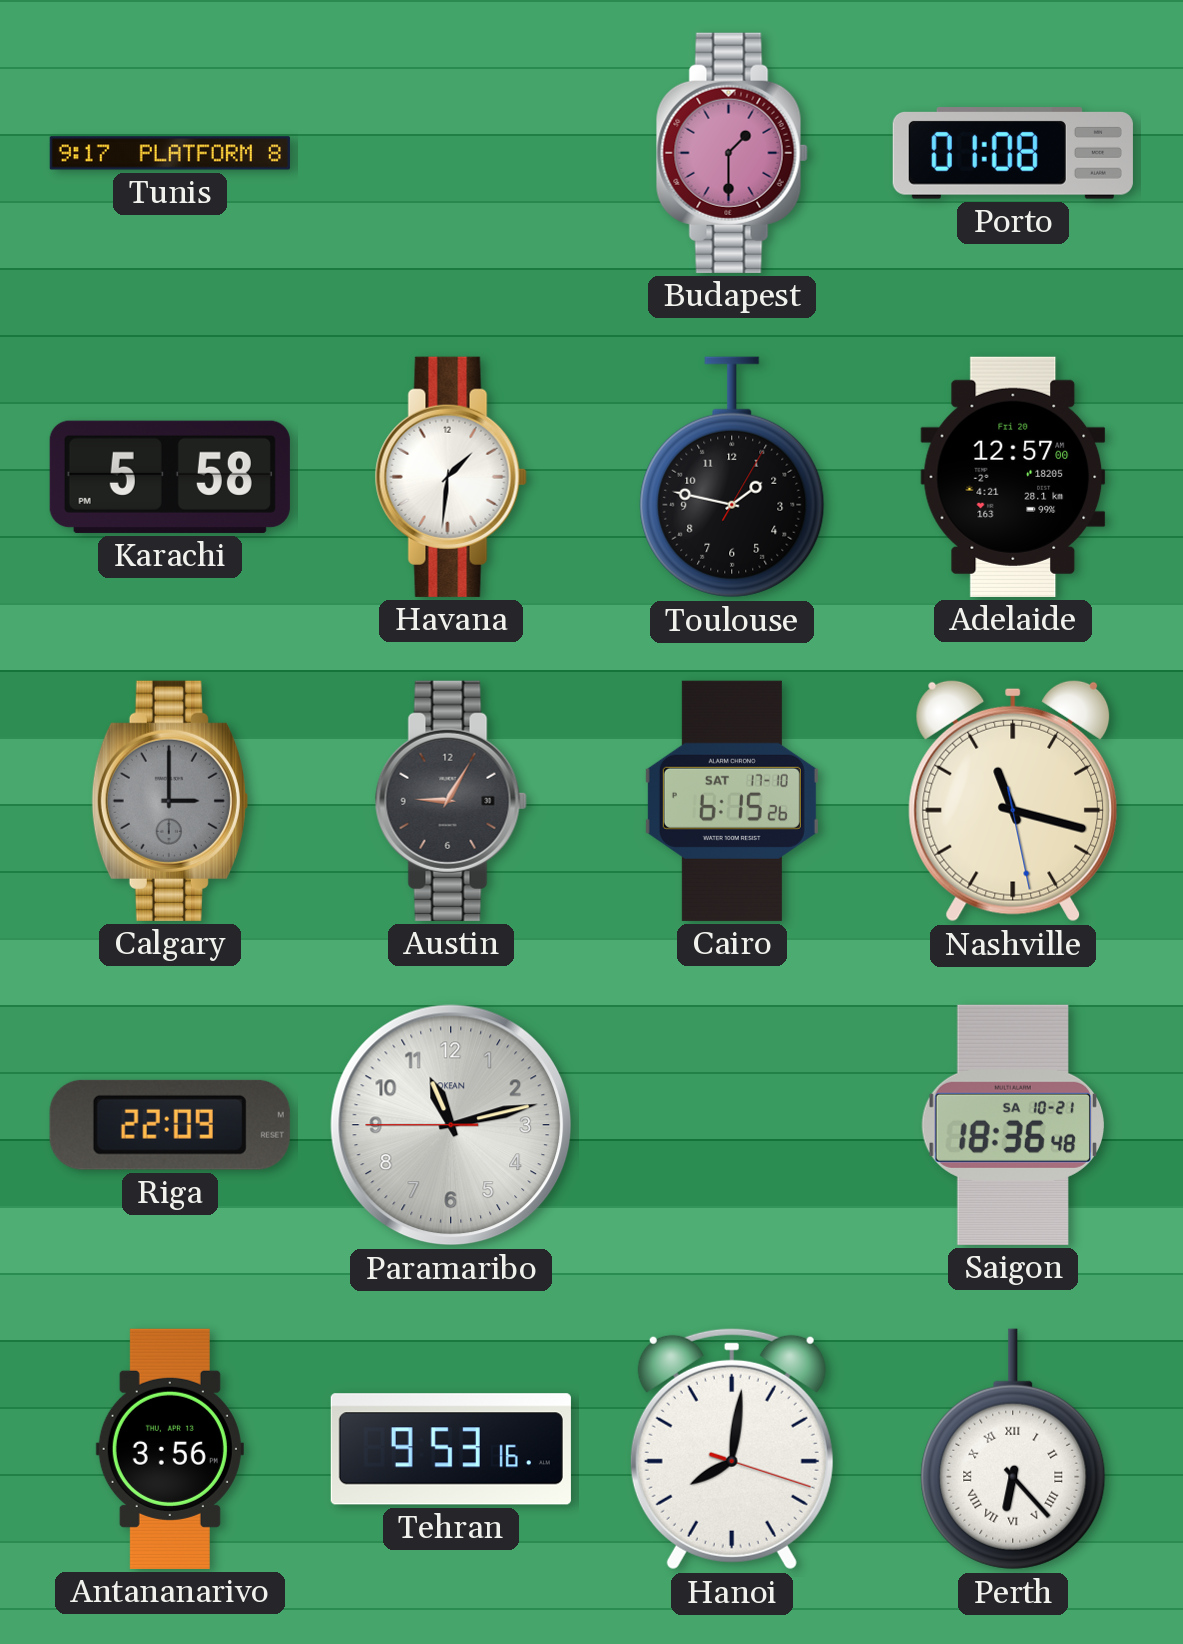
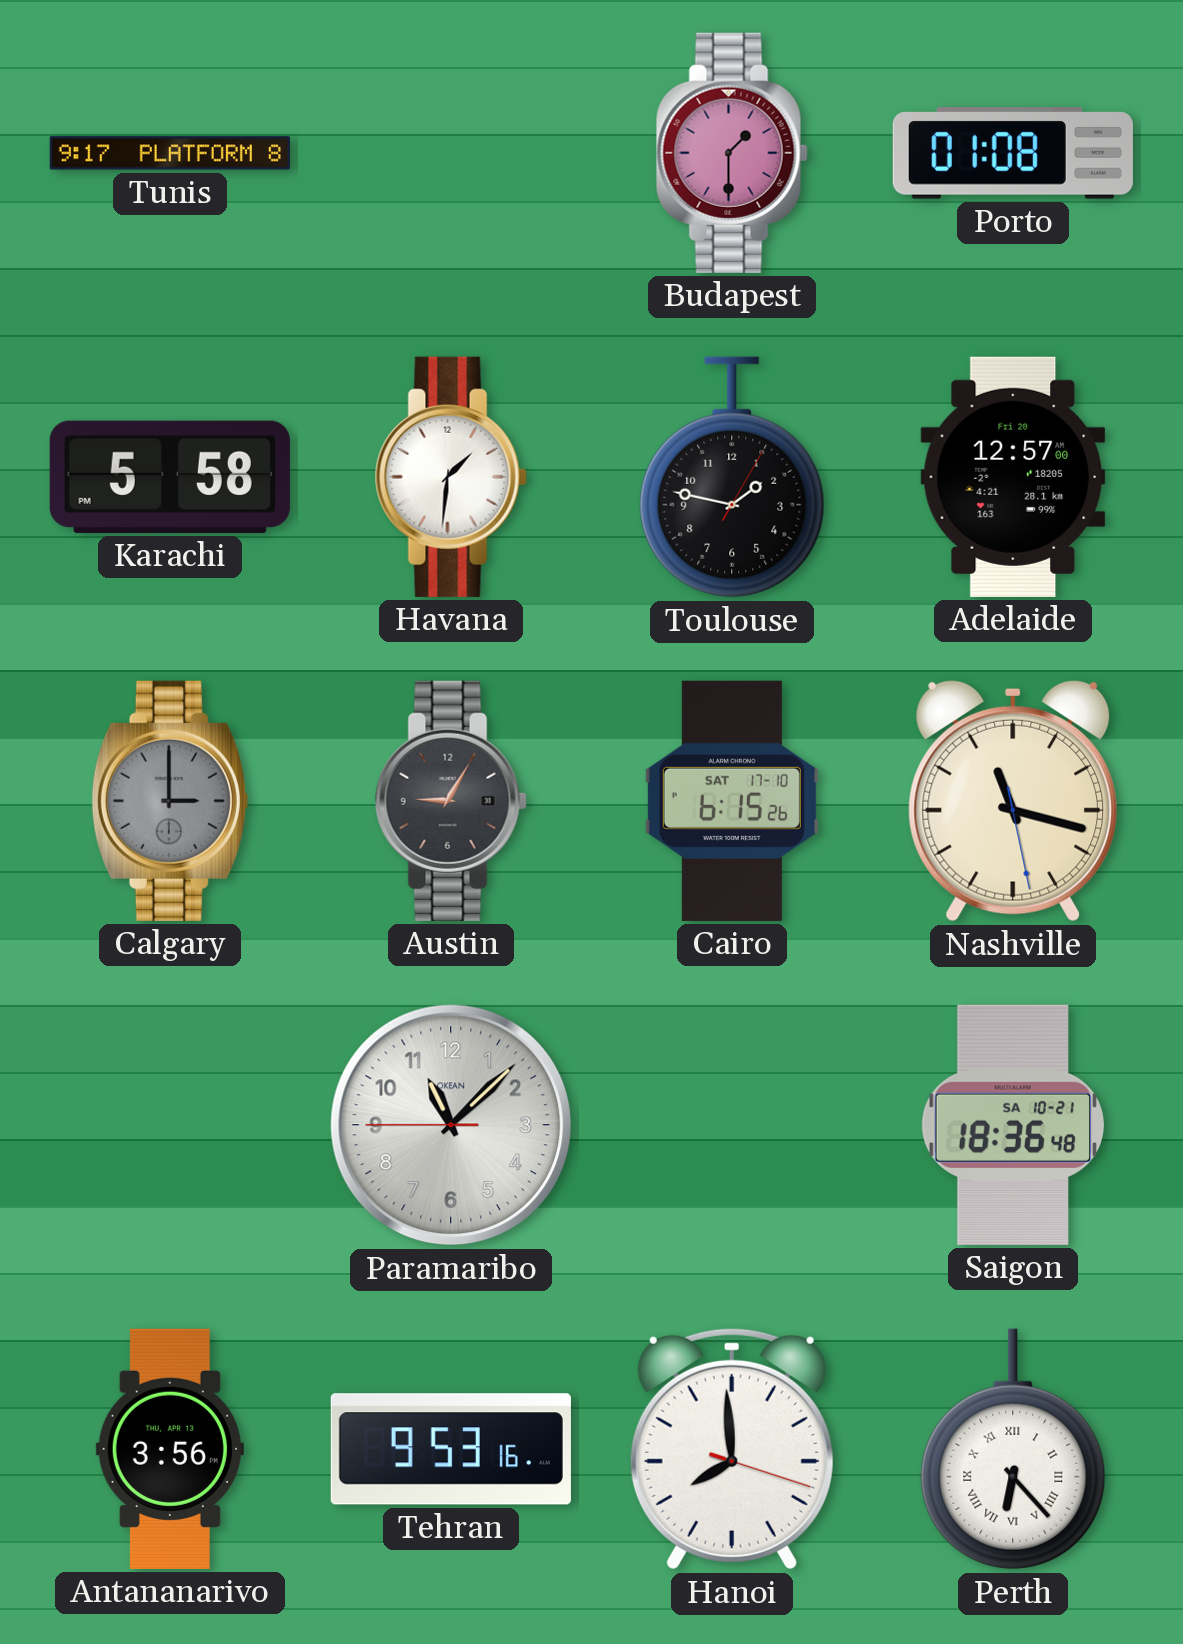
Riga: 22:09 -> none (170, 1125)
Paramaribo: 11:12 -> 11:07 (451, 1125)
Hanoi: 8:01 -> 7:59 (732, 1449)
